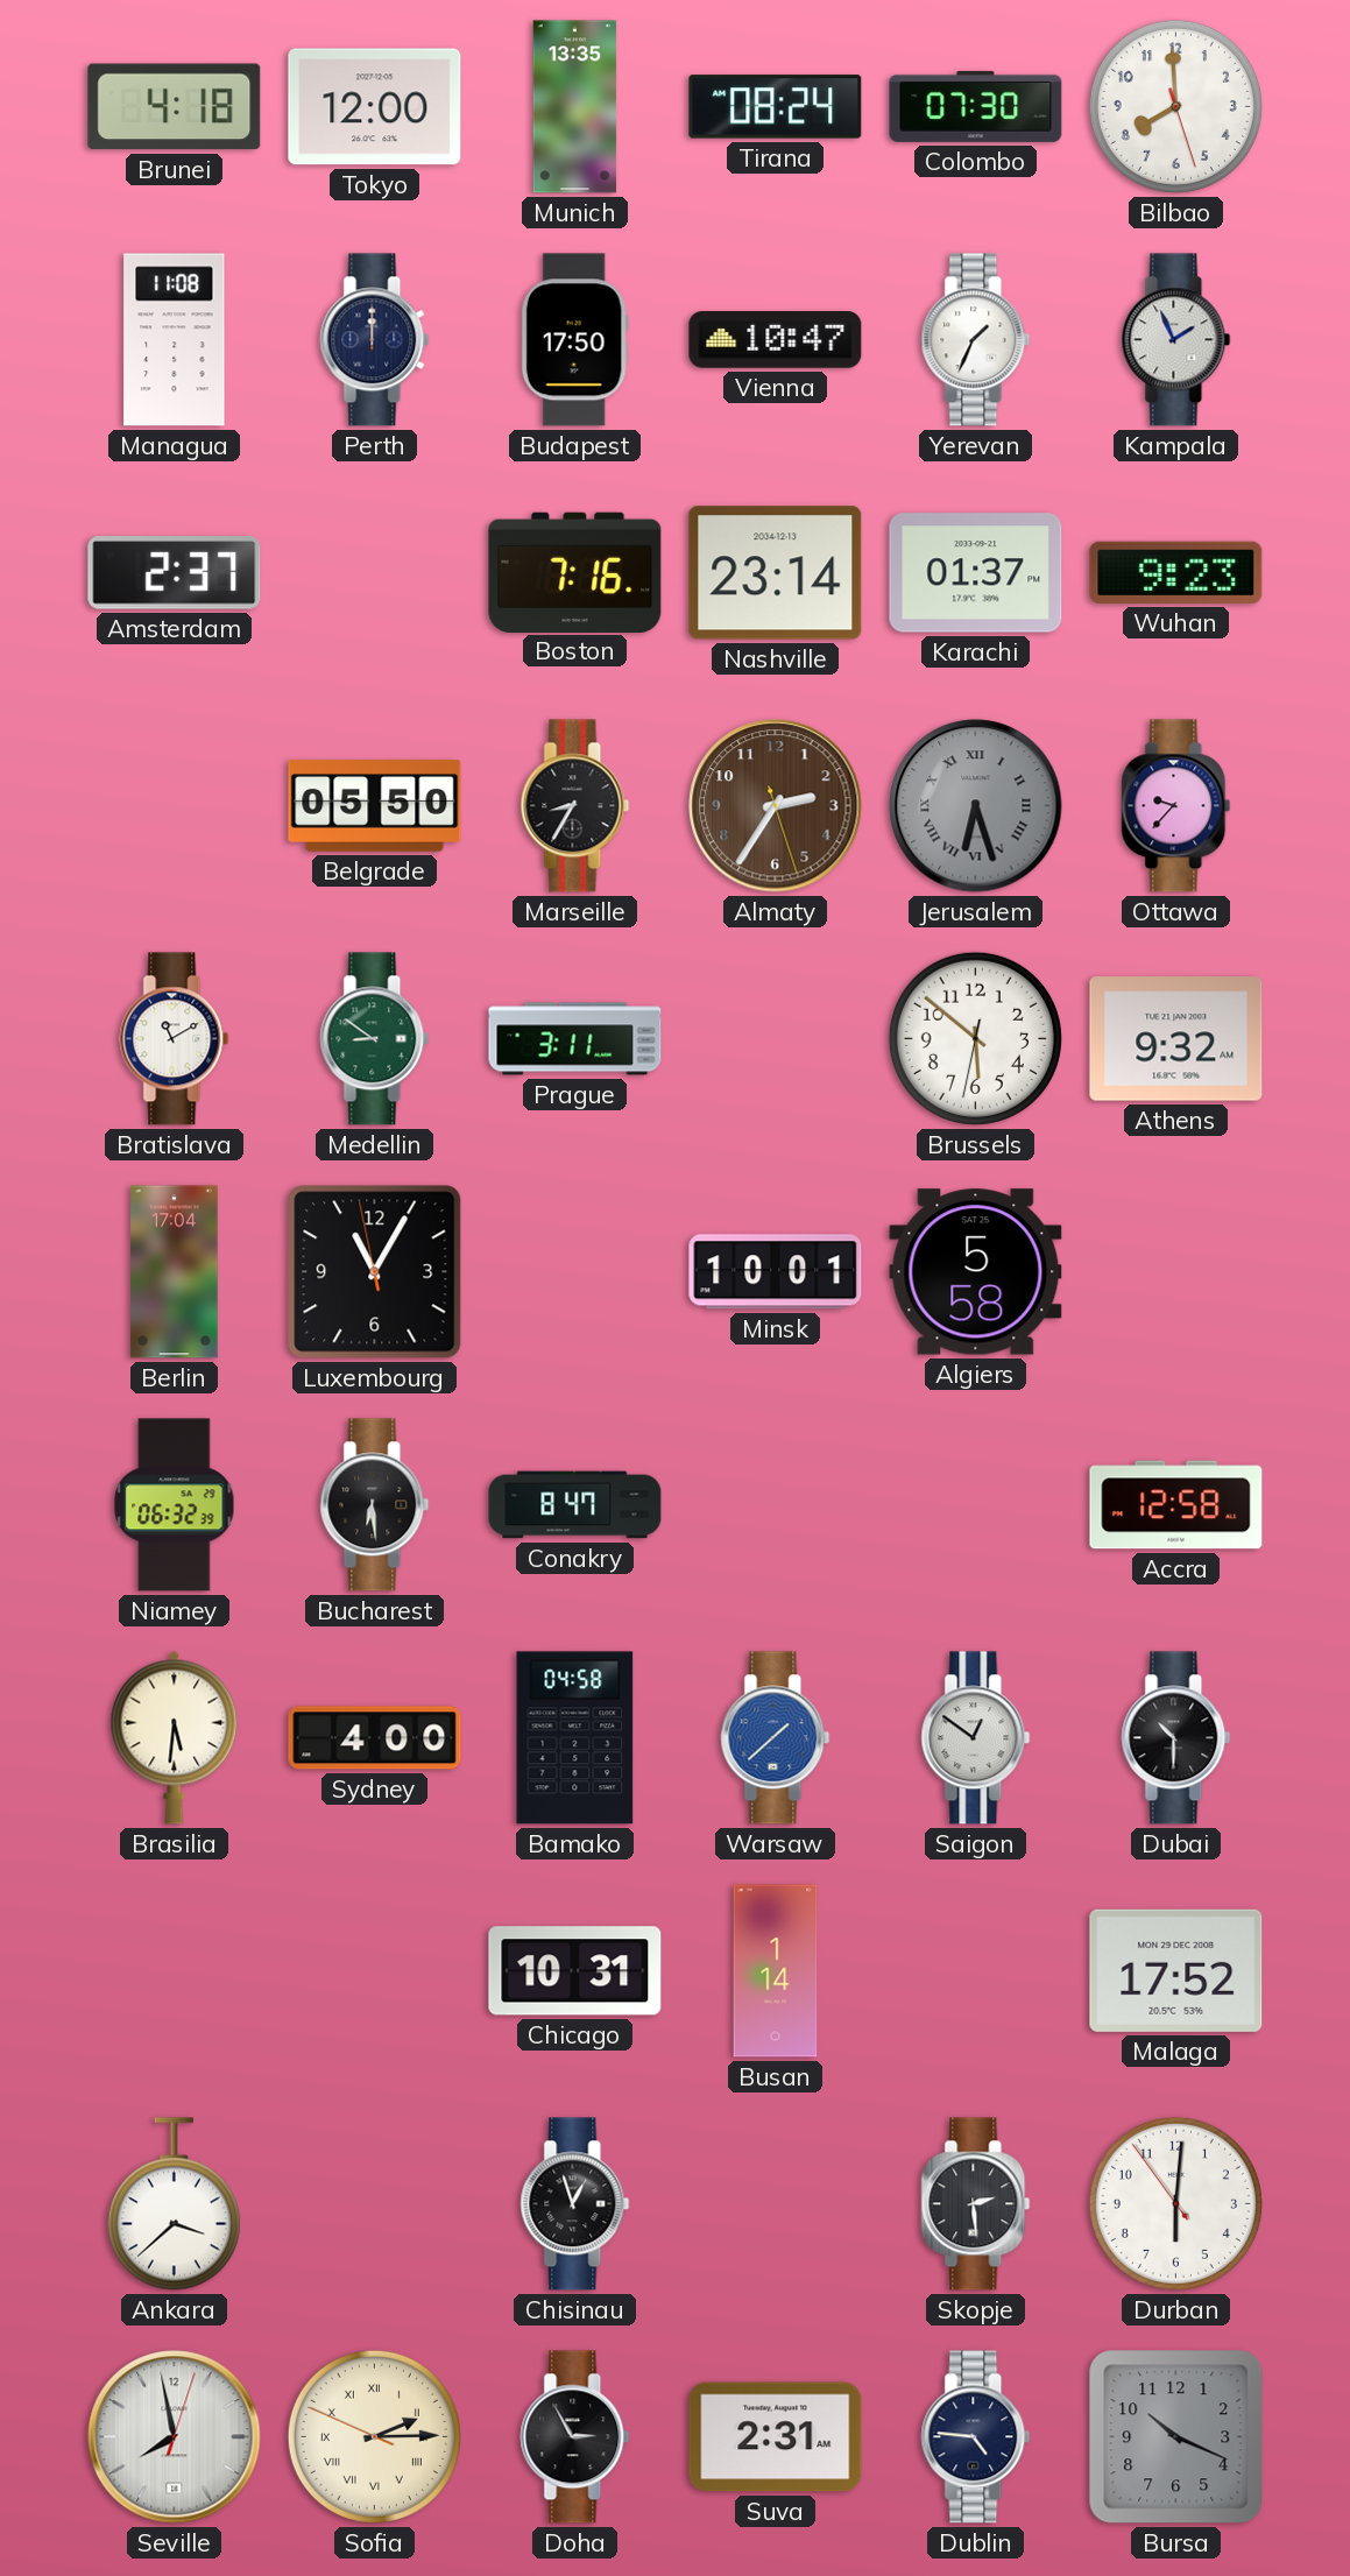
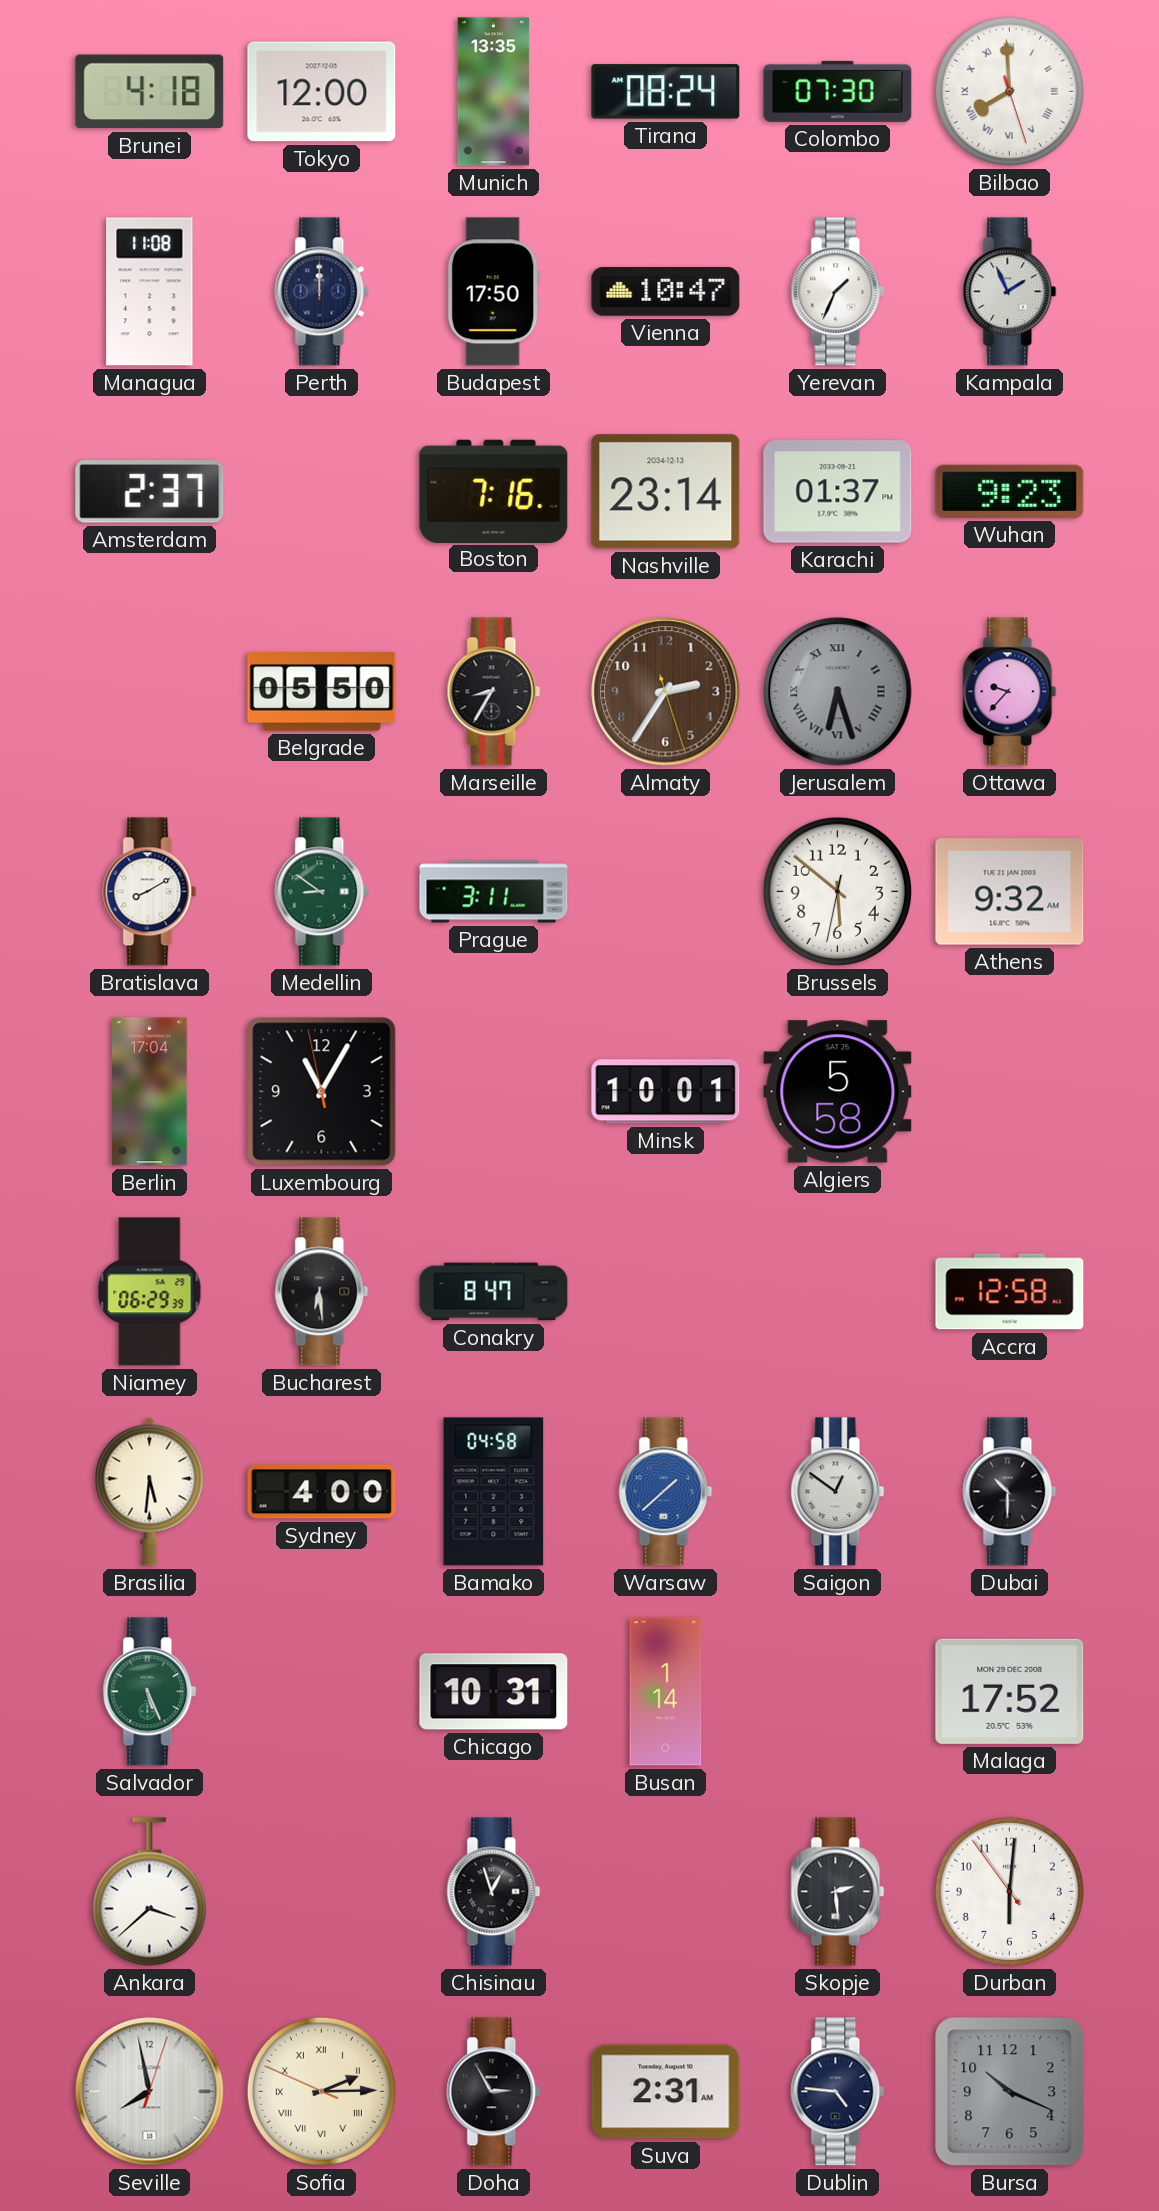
Bilbao numerals: Arabic -> Roman (1009, 91)
Bratislava: 11:10 -> 8:10 (150, 892)
Niamey: 06:32 -> 06:29 (150, 1292)
Salvador: none -> 5:26 (150, 1692)
